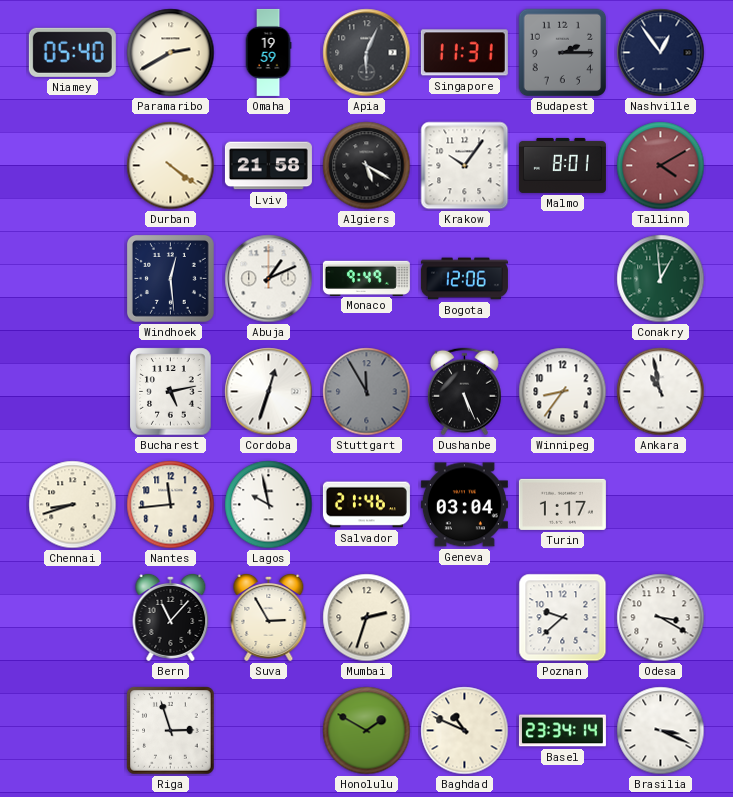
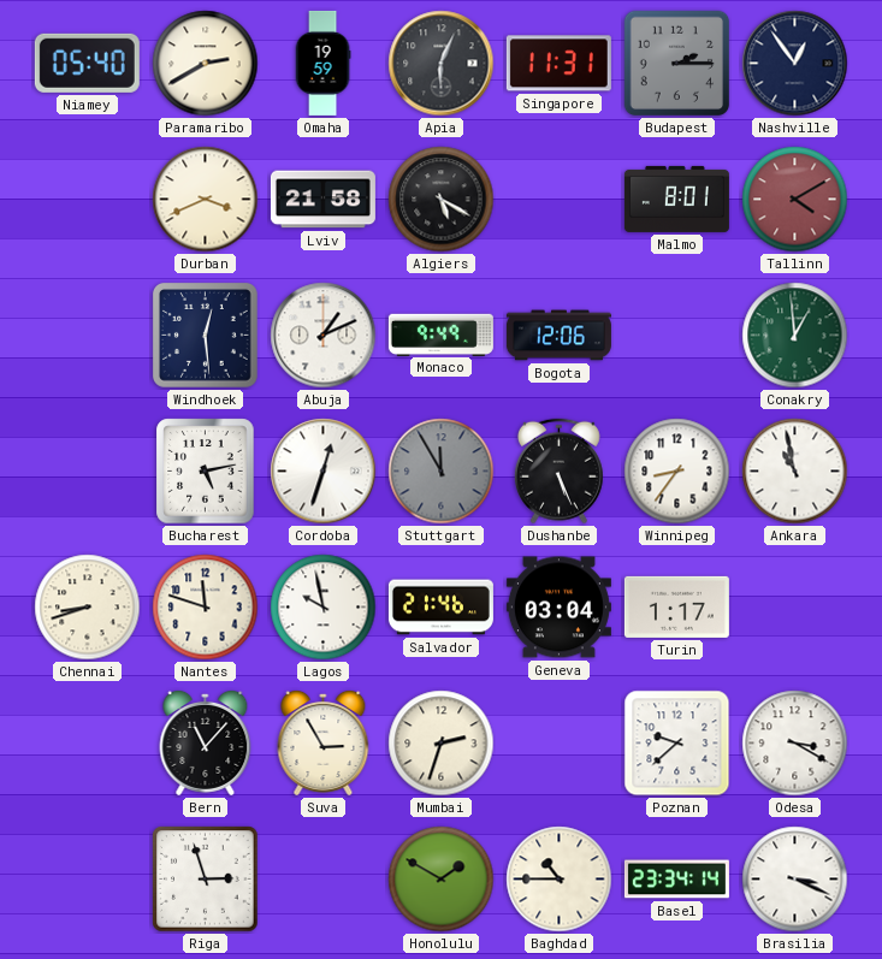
Durban: 4:21 -> 3:41 (206, 200)
Krakow: 10:06 -> none (465, 166)
Nantes: 11:44 -> 11:48 (206, 608)
Baghdad: 10:49 -> 10:45 (560, 880)
